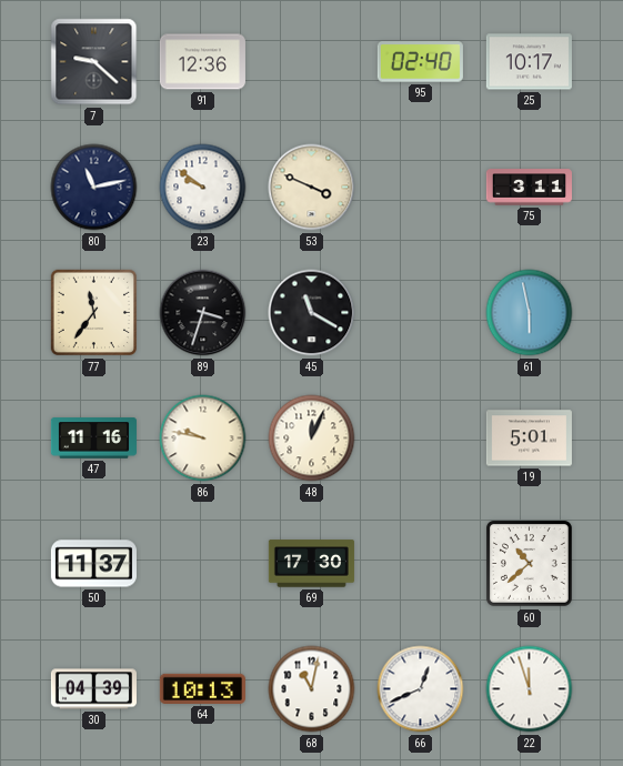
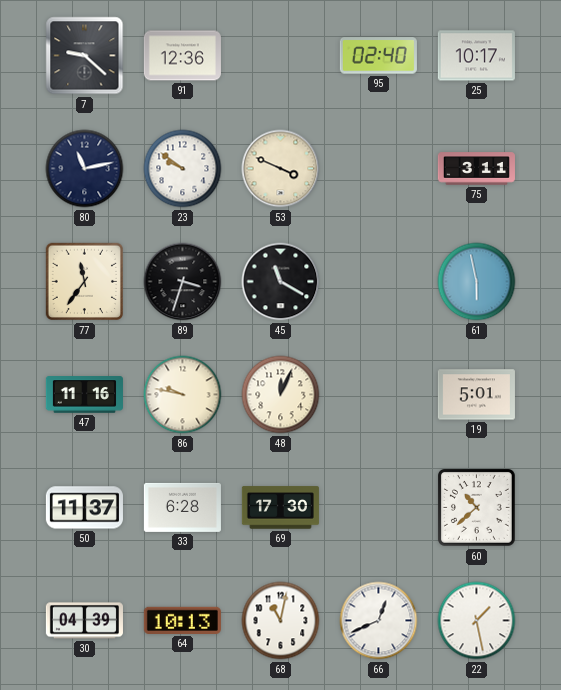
33: none -> 6:28 (182, 507)
22: 11:57 -> 1:28 (477, 621)
